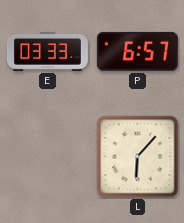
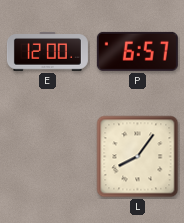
E: 03:33 -> 12:00 (47, 52)
L: 6:07 -> 8:06 (138, 157)
